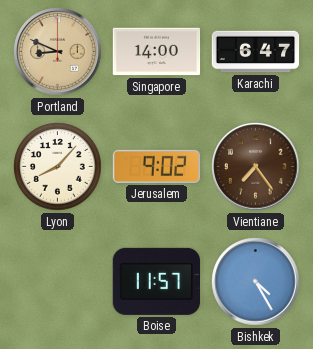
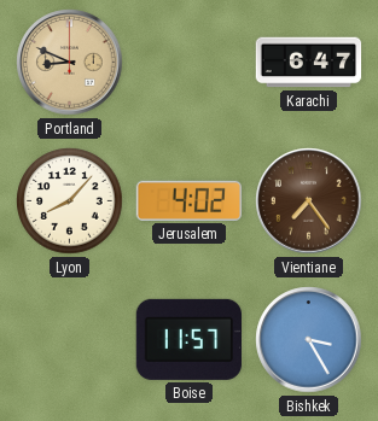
Singapore: 14:00 -> none (157, 52)
Jerusalem: 9:02 -> 4:02 (190, 200)
Bishkek: 4:25 -> 3:25 (309, 340)
